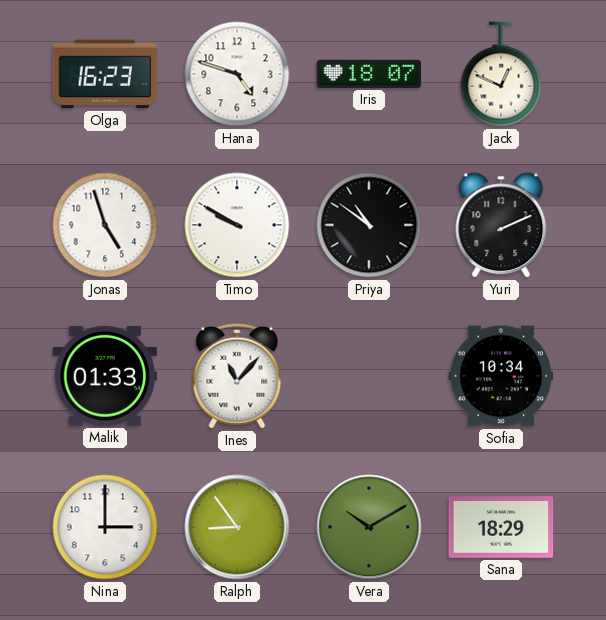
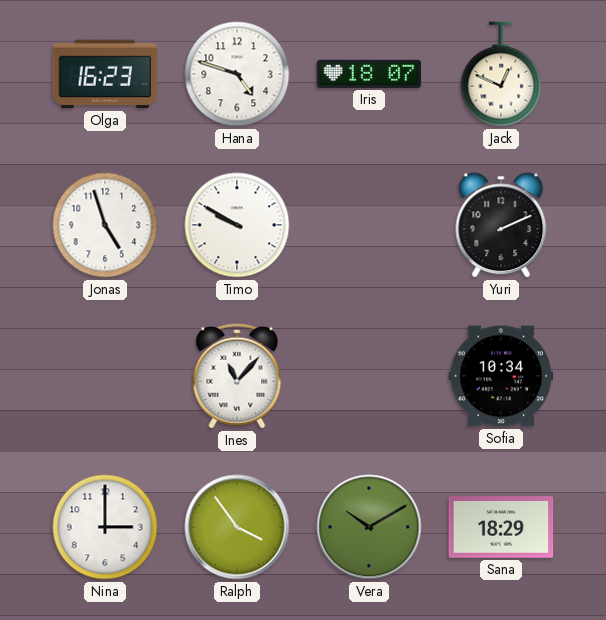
Priya: 10:51 -> none (369, 225)
Malik: 01:33 -> none (105, 376)
Ralph: 8:54 -> 3:54 (237, 527)
